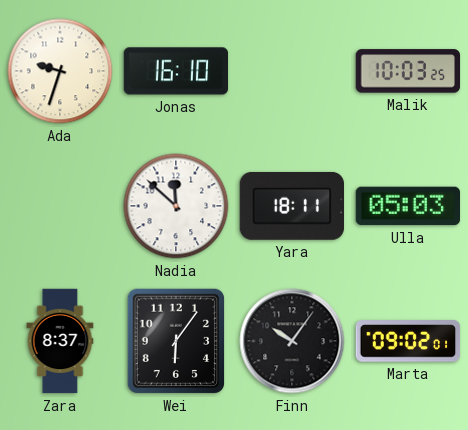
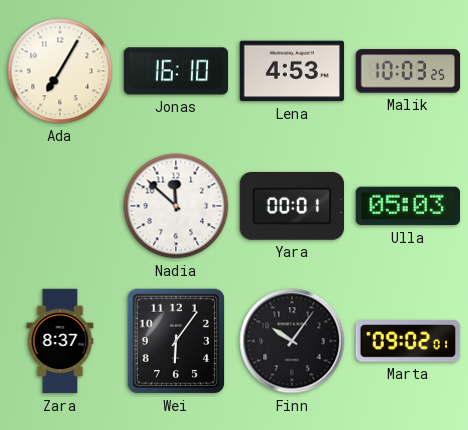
Ada: 9:33 -> 7:05 (60, 71)
Lena: none -> 4:53 (292, 71)
Yara: 18:11 -> 00:01 (291, 206)
